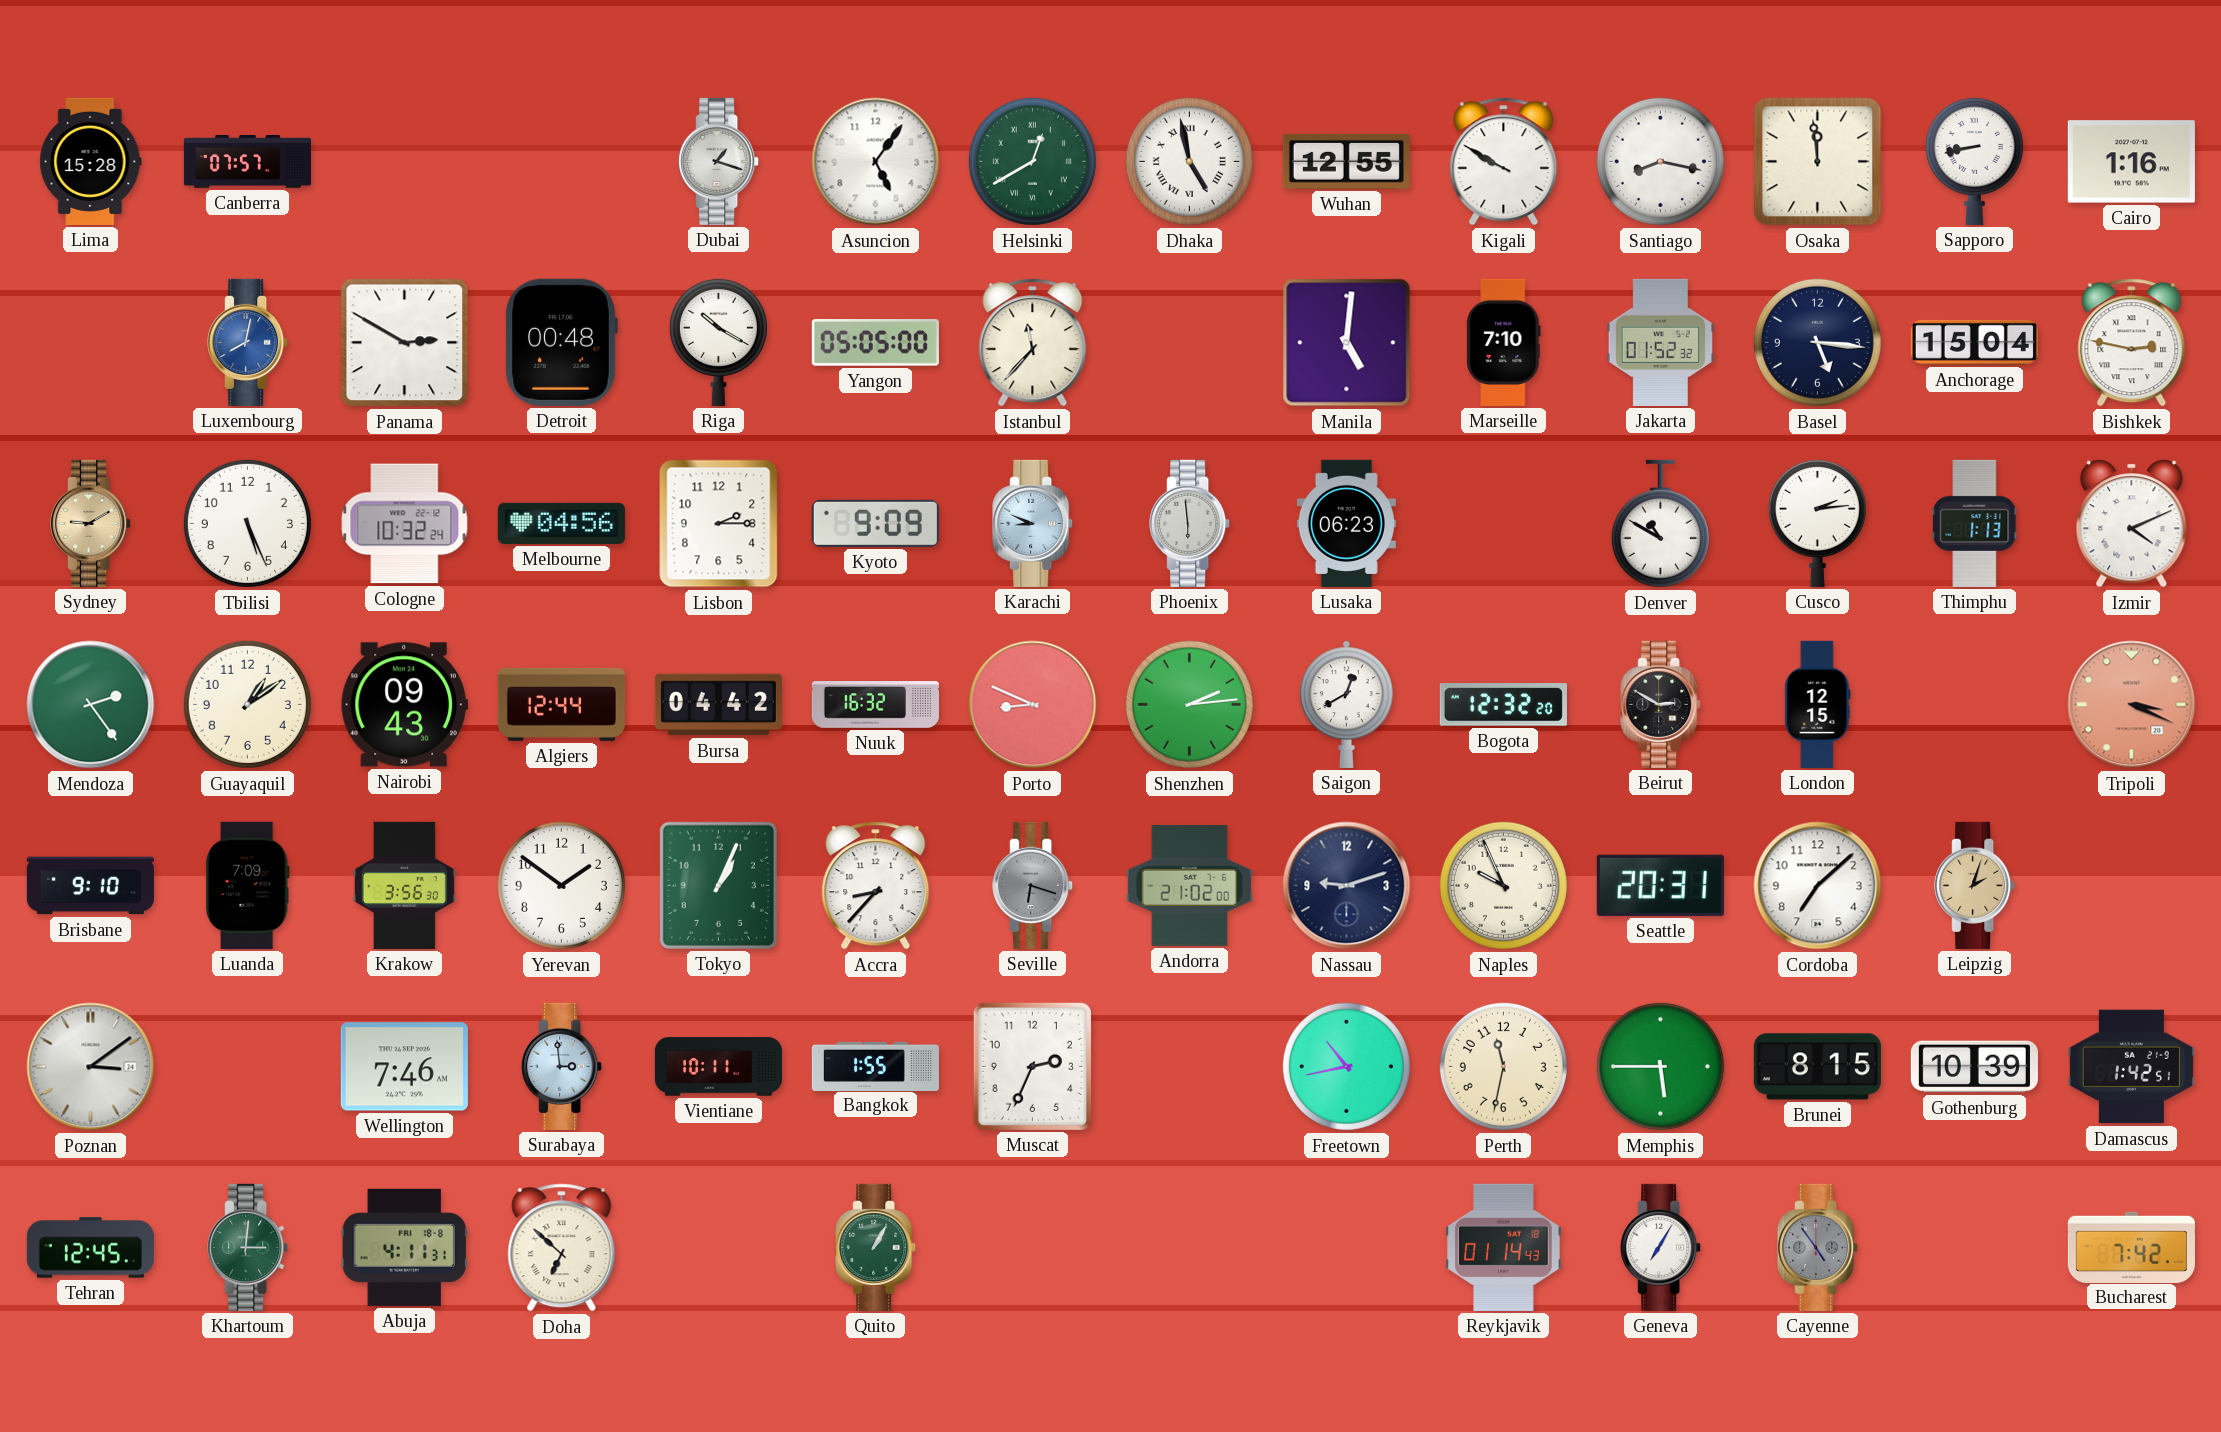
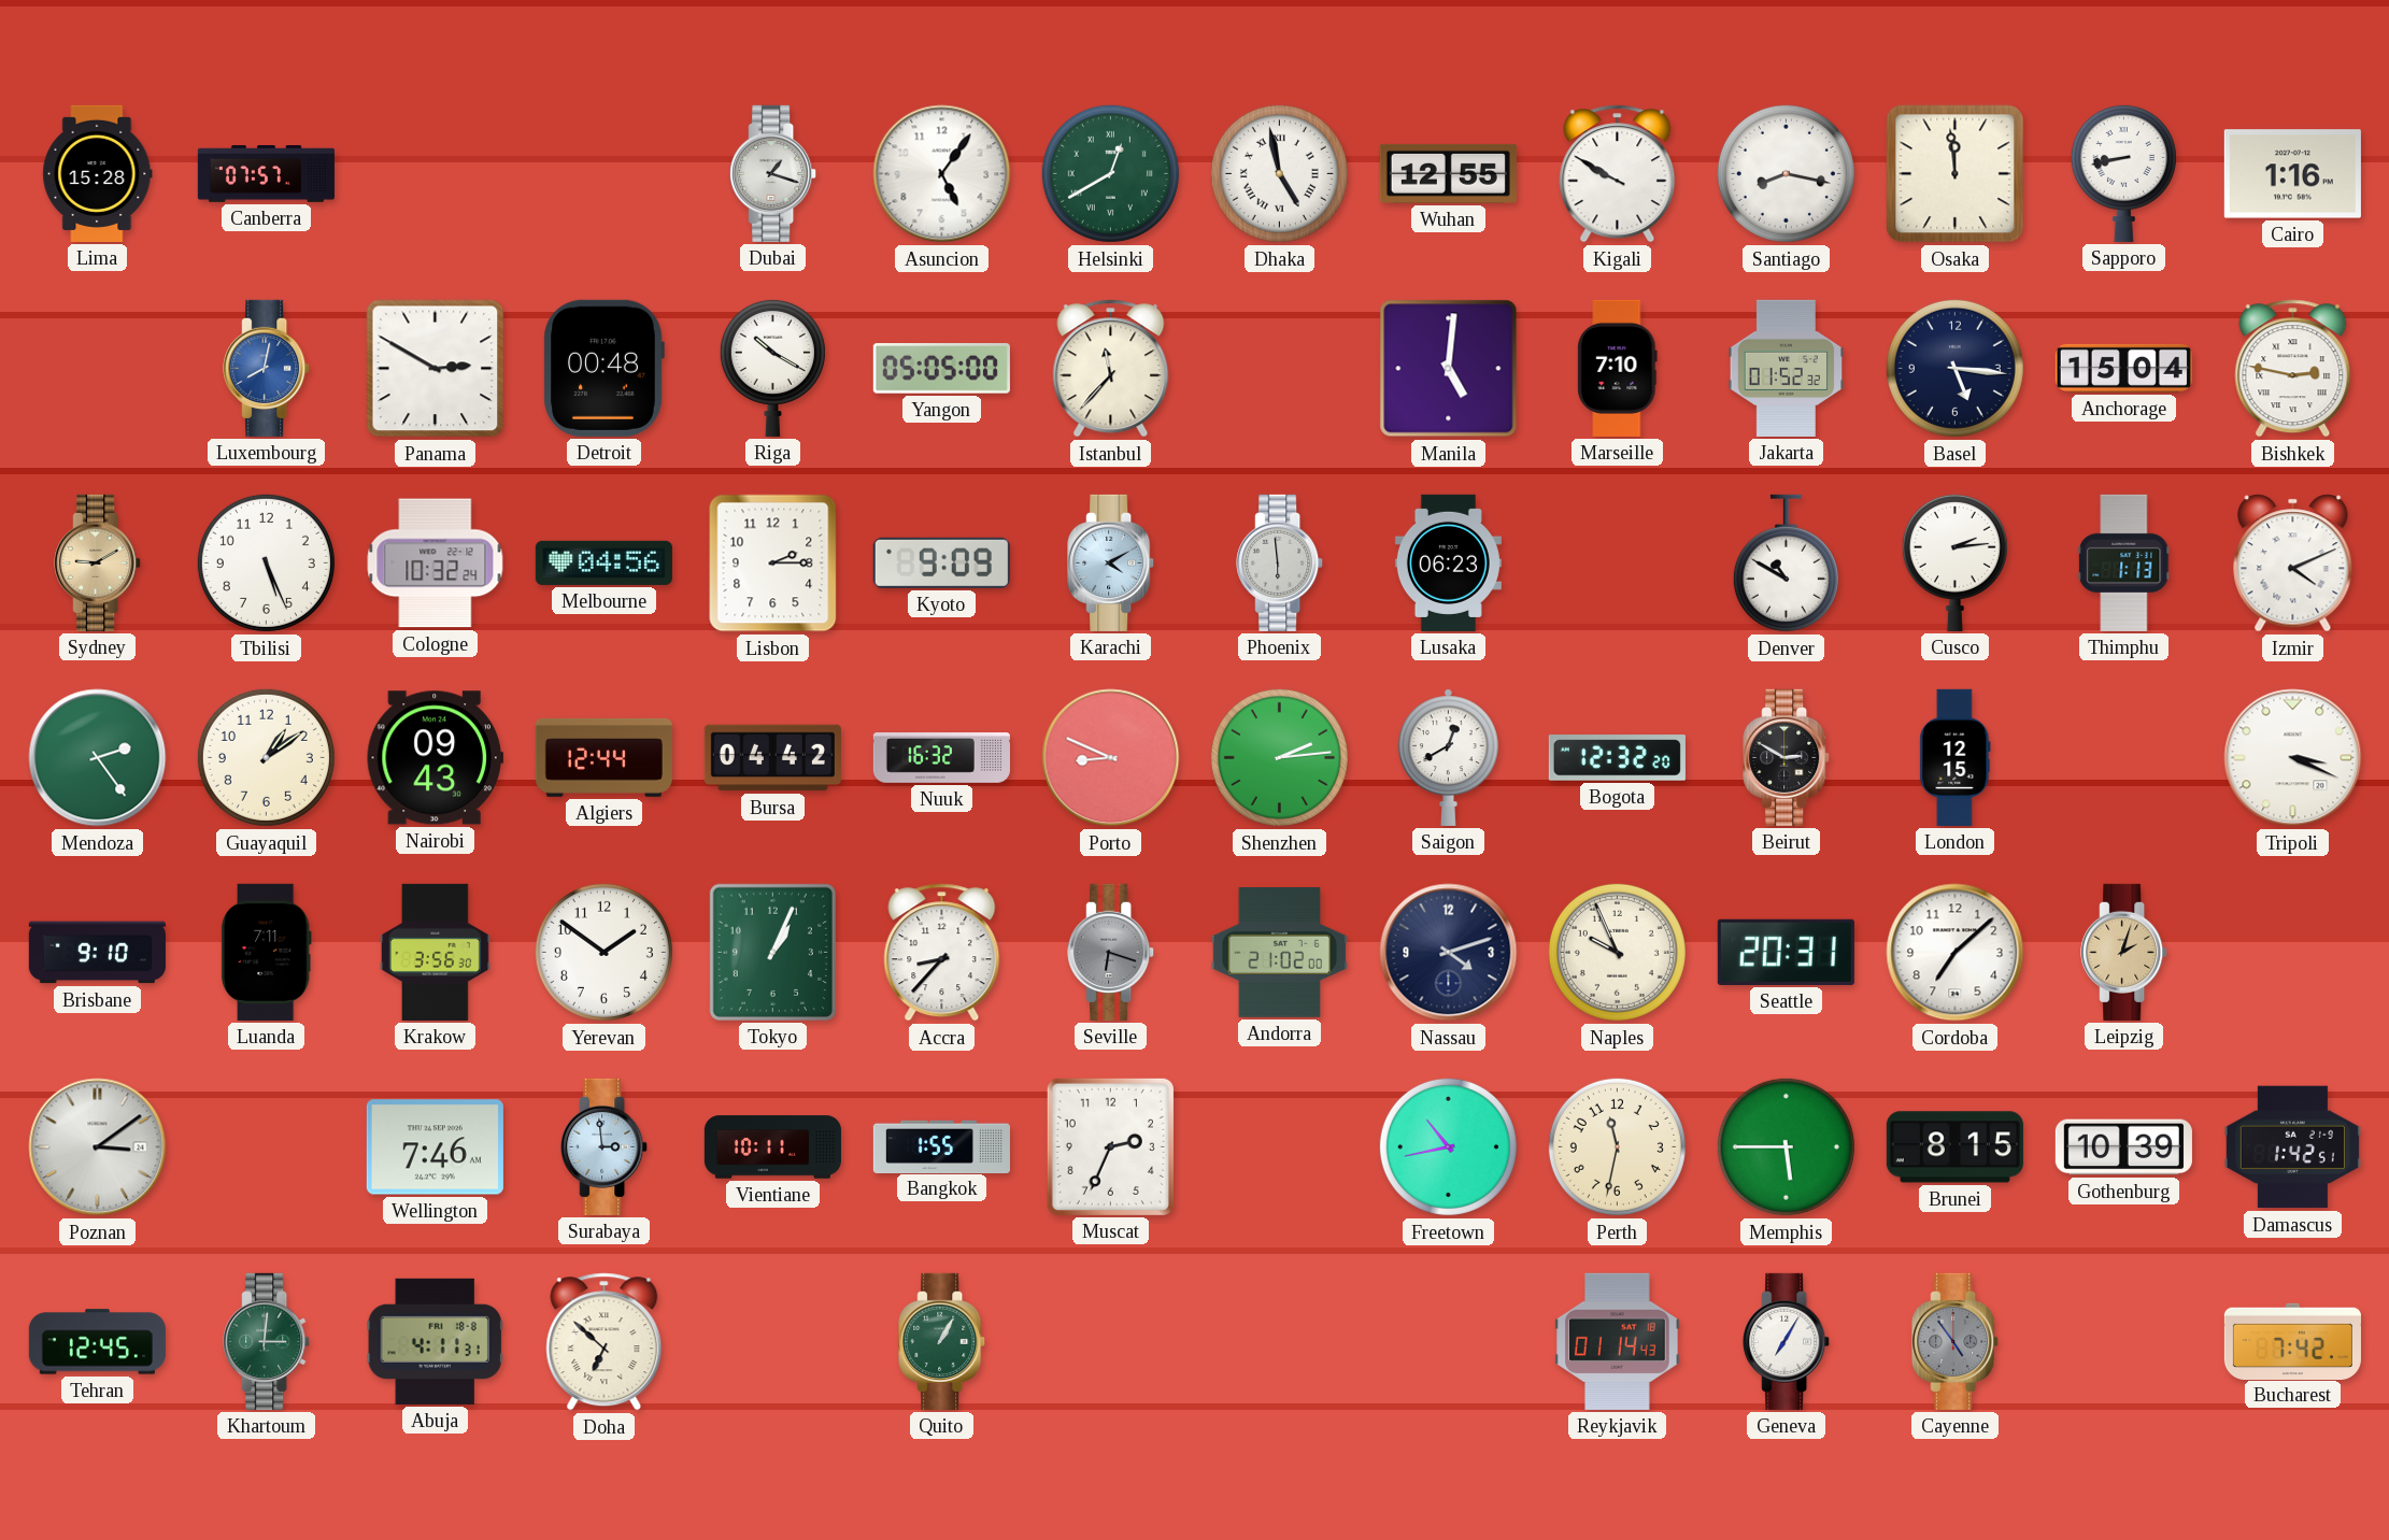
Karachi: 8:49 -> 4:10 (1111, 562)
Tripoli dial: salmon -> white (2293, 758)
Luanda: 7:09 -> 7:11 (266, 952)
Nassau: 9:12 -> 4:12 (1449, 953)
